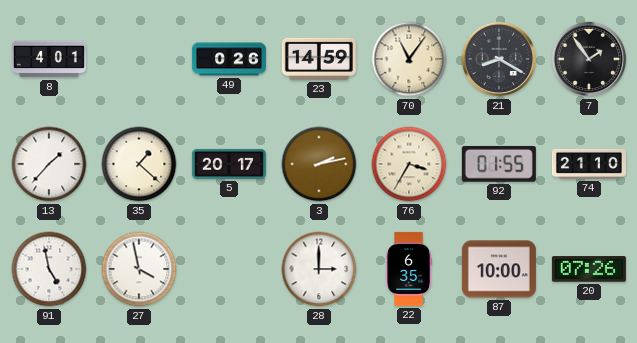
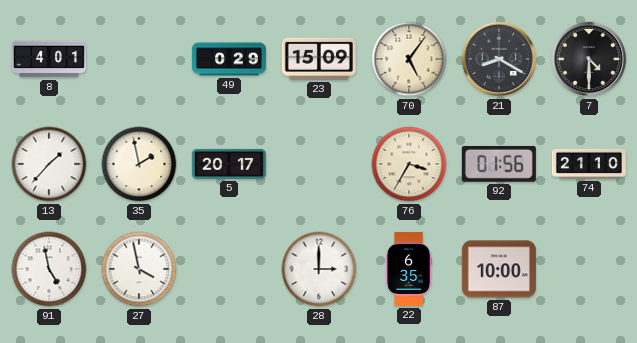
49: 0:26 -> 0:29 (229, 59)
23: 14:59 -> 15:09 (319, 59)
70: 11:06 -> 5:06 (409, 59)
7: 1:54 -> 4:30 (589, 59)
35: 1:22 -> 1:58 (139, 164)
3: 2:13 -> none (319, 164)
92: 01:55 -> 01:56 (499, 164)
20: 07:26 -> none (589, 269)
